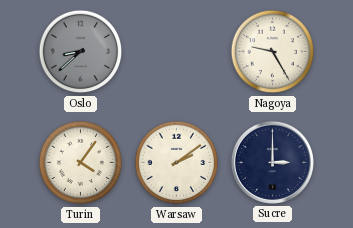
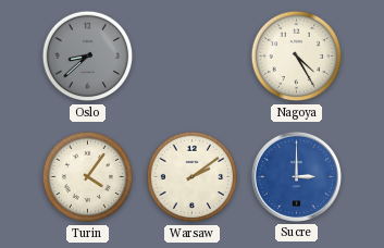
Nagoya: 9:25 -> 4:25 (297, 57)
Sucre dial: navy -> blue (296, 176)
